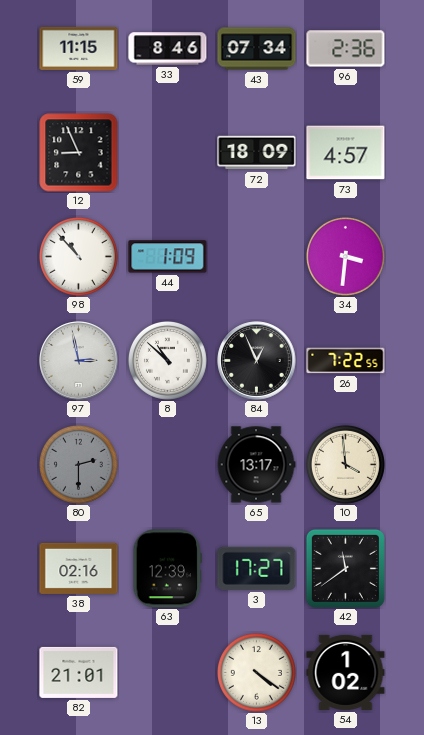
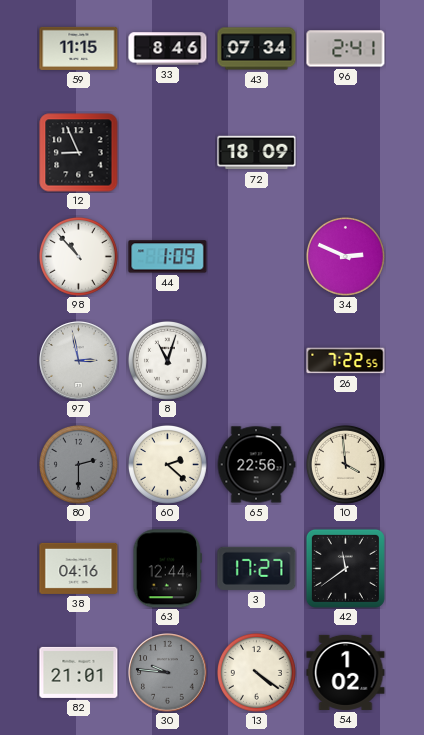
96: 2:36 -> 2:41 (346, 49)
73: 4:57 -> none (346, 153)
34: 3:31 -> 2:49 (345, 256)
8: 10:52 -> 11:03 (167, 360)
84: 12:56 -> none (257, 361)
60: none -> 2:22 (167, 464)
65: 13:17 -> 22:56 (256, 465)
38: 02:16 -> 04:16 (79, 568)
63: 12:39 -> 12:44 (168, 569)
30: none -> 9:46 (168, 673)
